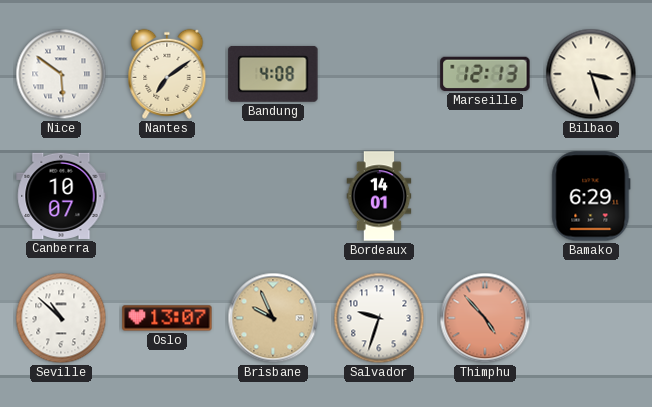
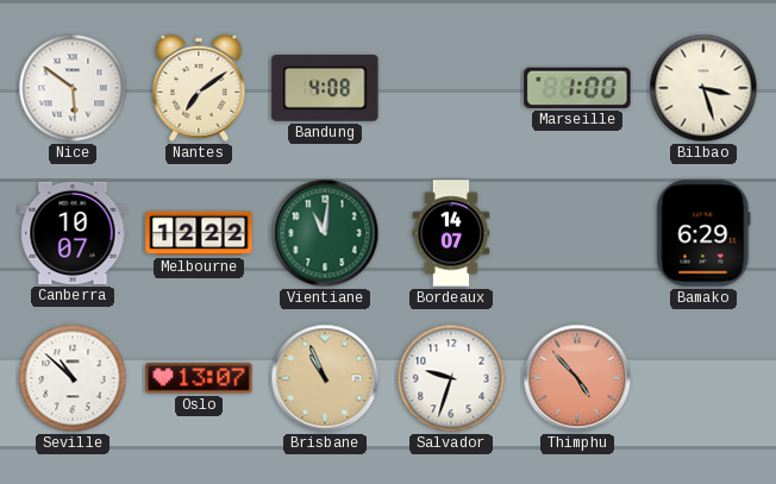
Marseille: 12:13 -> 1:00 (577, 88)
Melbourne: none -> 12:22 (199, 233)
Vientiane: none -> 11:01 (325, 233)
Bordeaux: 14:01 -> 14:07 (451, 233)
Brisbane: 9:56 -> 10:56 (325, 378)
